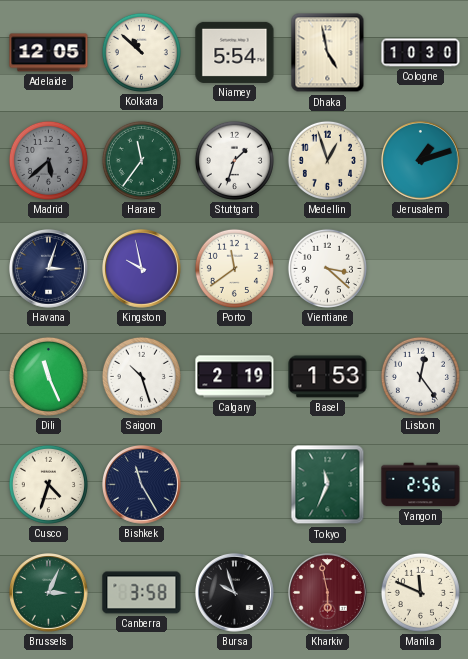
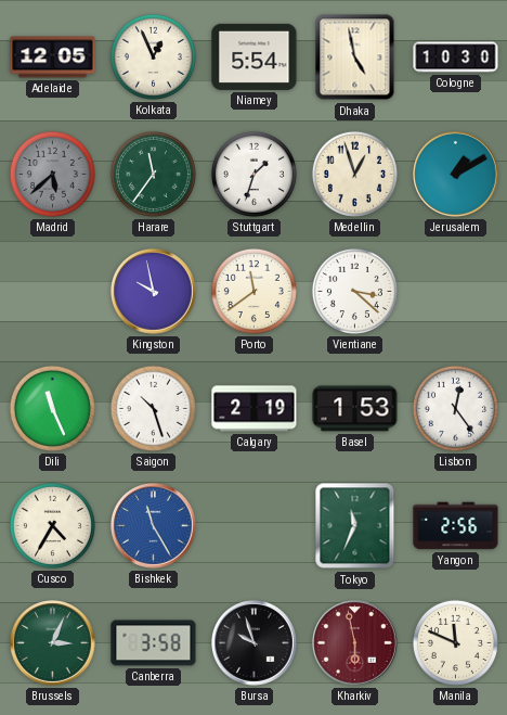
Kolkata: 10:52 -> 12:56 (153, 56)
Jerusalem: 1:12 -> 1:10 (456, 175)
Havana: 3:03 -> none (49, 269)
Cusco: 4:33 -> 4:35 (52, 525)
Bishkek dial: navy -> blue (154, 526)
